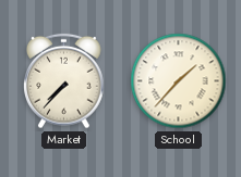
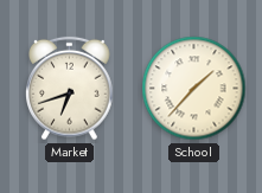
Market: 7:37 -> 6:42 (70, 89)
